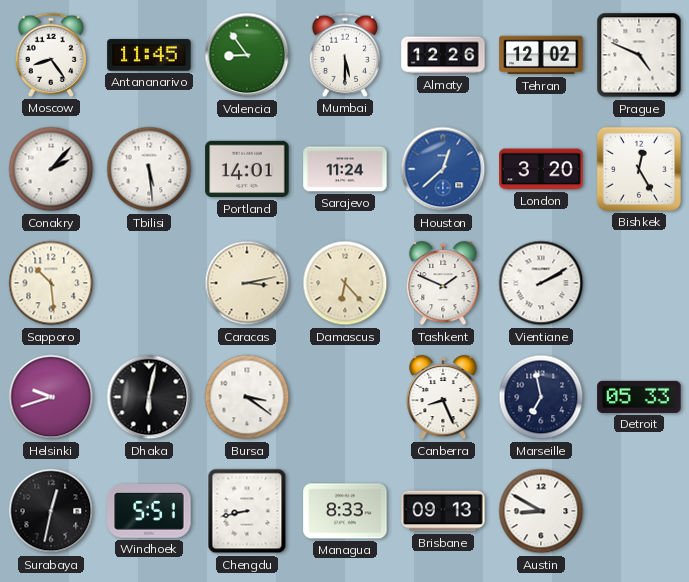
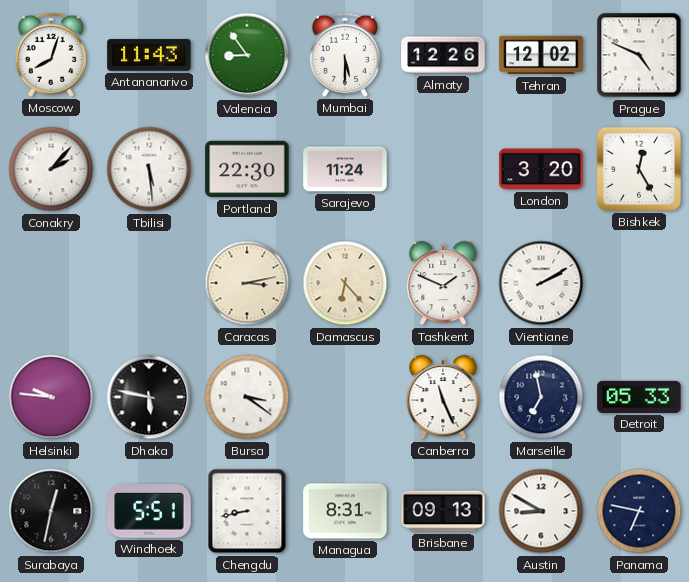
Moscow: 8:24 -> 8:03 (51, 55)
Antananarivo: 11:45 -> 11:43 (149, 55)
Portland: 14:01 -> 22:30 (247, 169)
Houston: 12:38 -> none (443, 169)
Sapporo: 10:29 -> none (51, 283)
Helsinki: 9:42 -> 9:46 (51, 397)
Dhaka: 6:02 -> 5:47 (149, 397)
Canberra: 8:26 -> 11:26 (443, 397)
Managua: 8:33 -> 8:31 (345, 511)
Panama: none -> 6:47 (639, 511)
